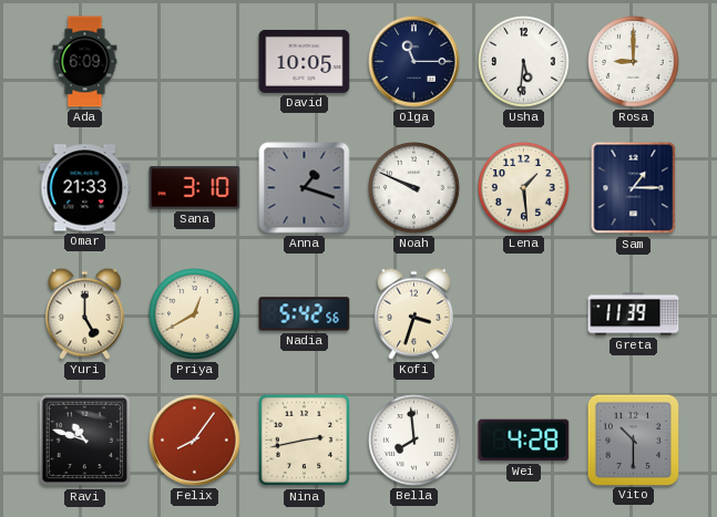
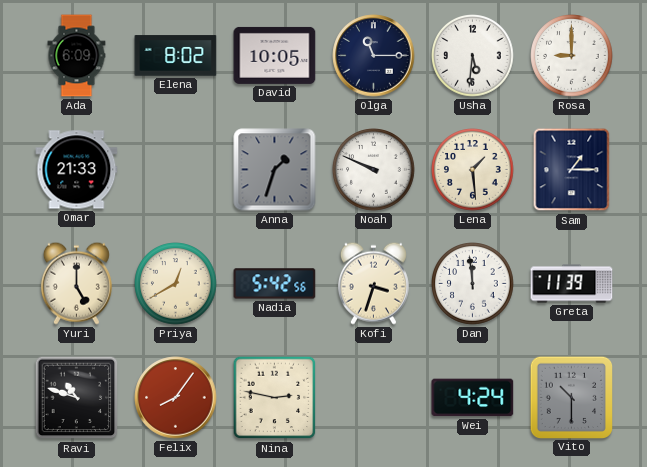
Elena: none -> 8:02 (176, 56)
Sana: 3:10 -> none (195, 188)
Anna: 1:18 -> 1:33 (275, 170)
Dan: none -> 11:59 (473, 284)
Nina: 2:43 -> 2:47 (275, 398)
Bella: 7:59 -> none (414, 441)
Wei: 4:28 -> 4:24 (473, 398)
